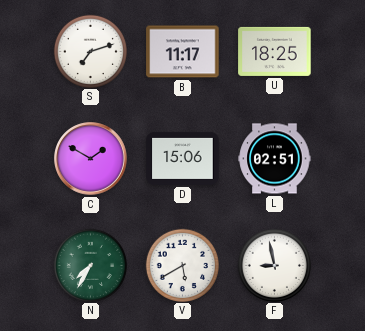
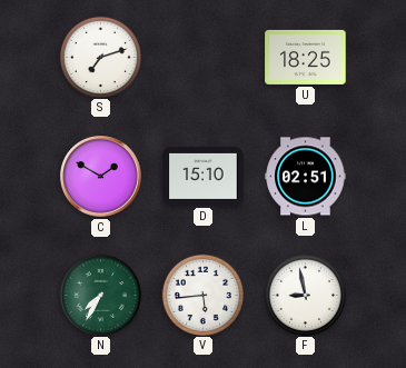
B: 11:17 -> none (183, 52)
D: 15:06 -> 15:10 (204, 176)
V: 5:40 -> 5:44 (202, 295)
